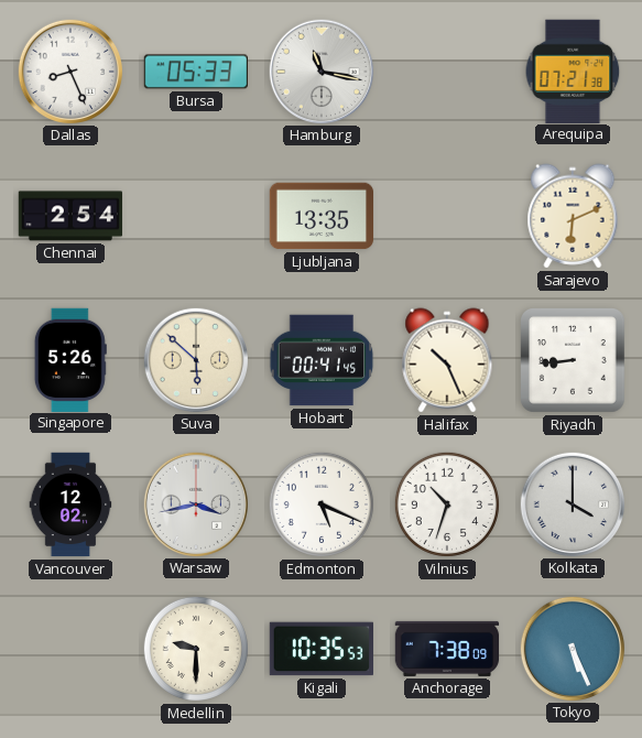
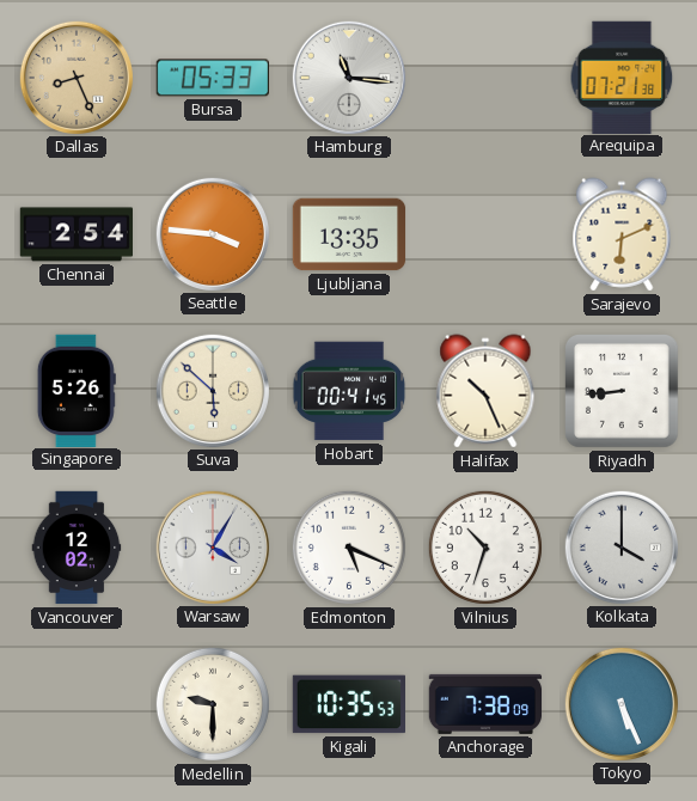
Dallas dial: white -> champagne (75, 77)
Hamburg: 11:17 -> 11:16 (348, 77)
Seattle: none -> 3:46 (212, 233)
Warsaw: 3:43 -> 4:05 (212, 546)
